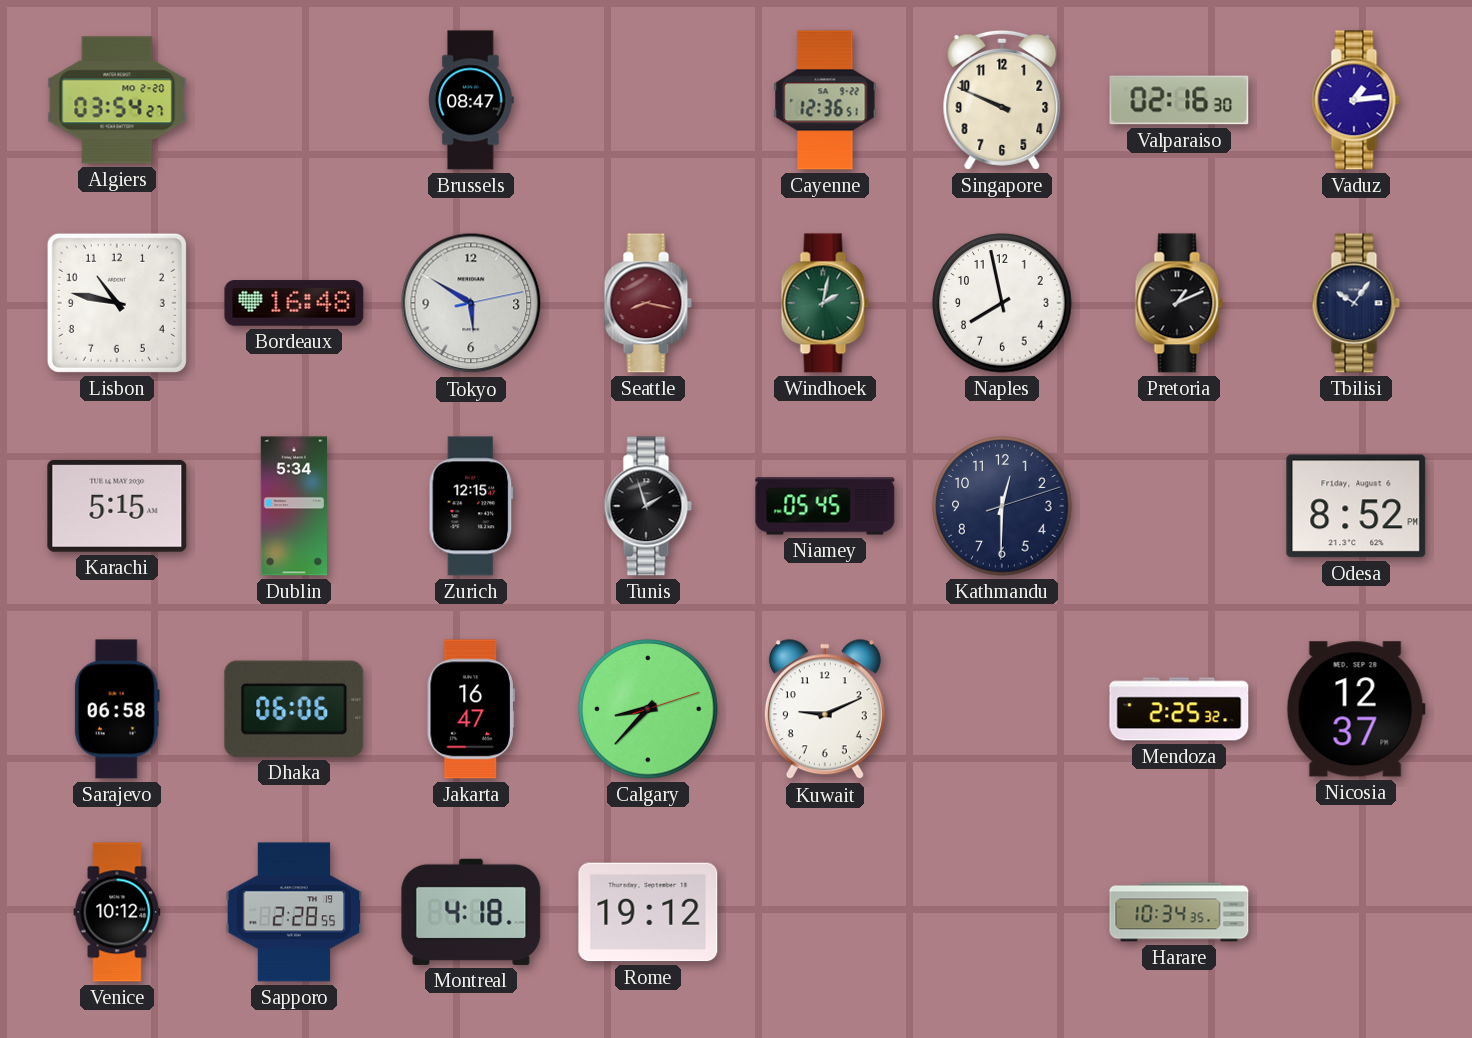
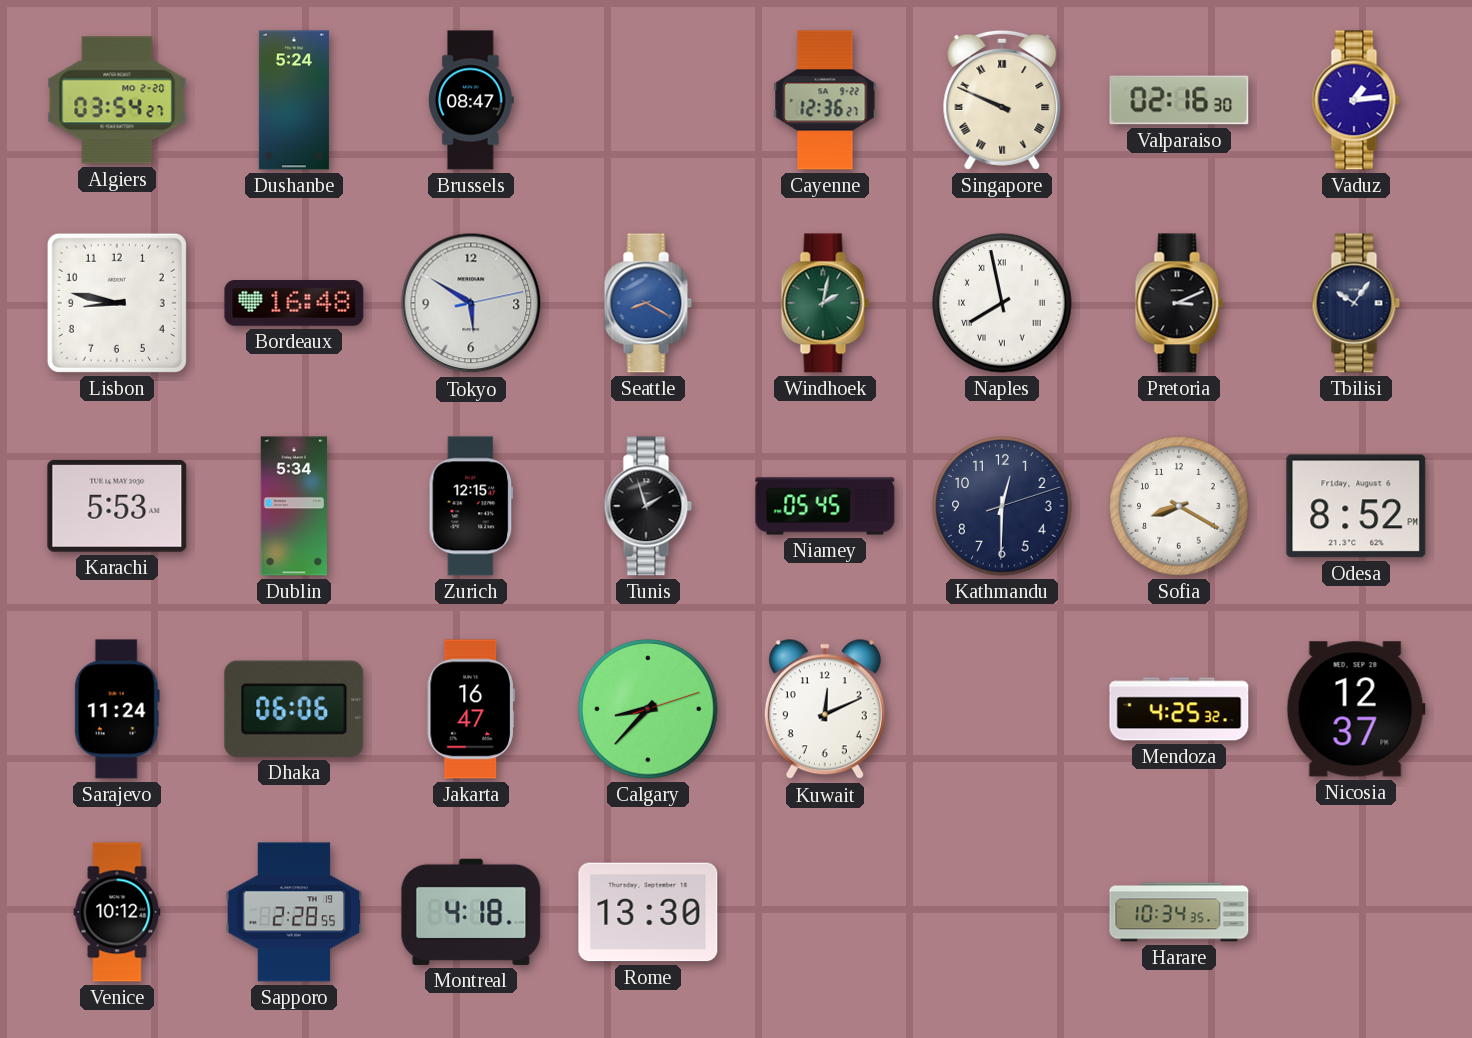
Dushanbe: none -> 5:24 (294, 100)
Cayenne: 12:36:51 -> 12:36:27 (825, 100)
Singapore numerals: Arabic -> Roman (1002, 100)
Lisbon: 10:47 -> 8:47 (117, 303)
Seattle: 8:17 -> 8:20 (648, 303)
Seattle dial: burgundy -> blue (648, 303)
Naples numerals: Arabic -> Roman (1002, 303)
Pretoria: 1:11 -> 3:11 (1179, 303)
Karachi: 5:15 -> 5:53 (117, 506)
Sofia: none -> 8:20 (1179, 506)
Sarajevo: 06:58 -> 11:24 (117, 709)
Kuwait: 9:11 -> 12:11 (825, 710)
Mendoza: 2:25 -> 4:25 (1179, 709)
Rome: 19:12 -> 13:30 (648, 912)
